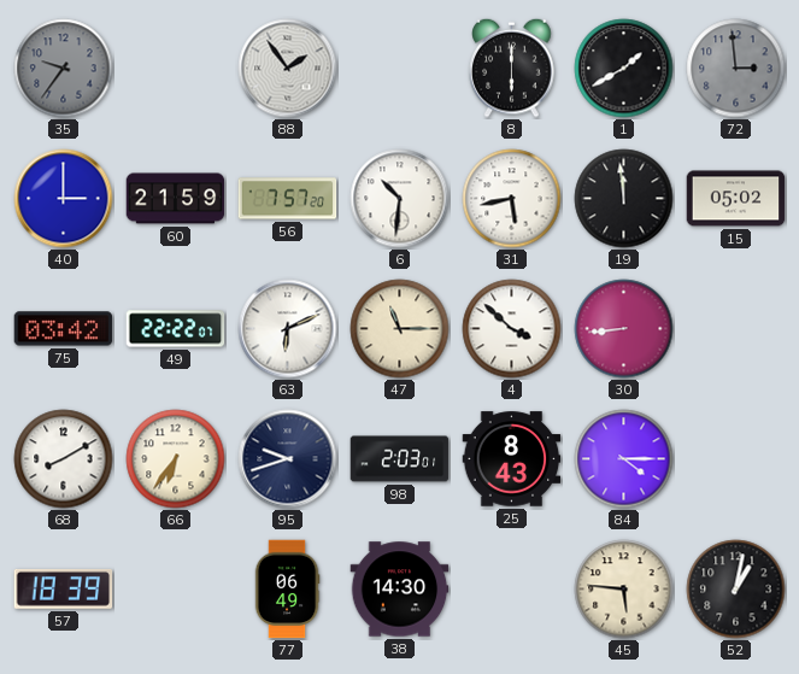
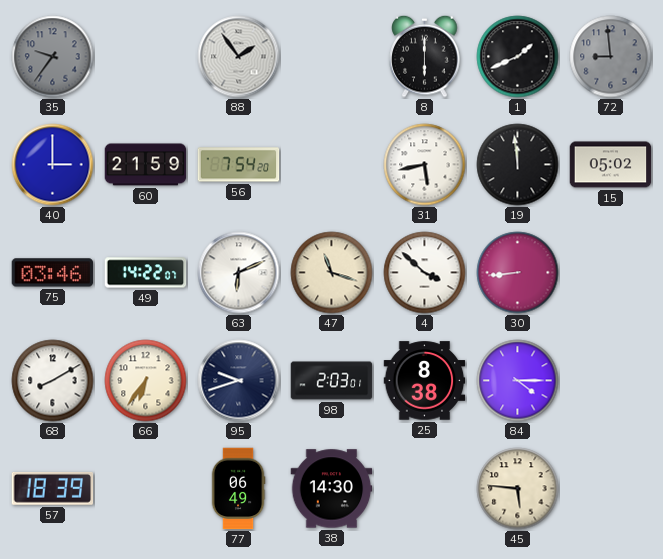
1: 1:40 -> 1:41 (518, 57)
72: 2:59 -> 8:59 (611, 57)
56: 7:57 -> 7:54 (239, 165)
6: 10:31 -> none (400, 199)
75: 03:42 -> 03:46 (53, 273)
49: 22:22 -> 14:22 (146, 273)
47: 11:15 -> 11:18 (332, 273)
25: 8:43 -> 8:38 (425, 381)
52: 1:02 -> none (736, 590)
